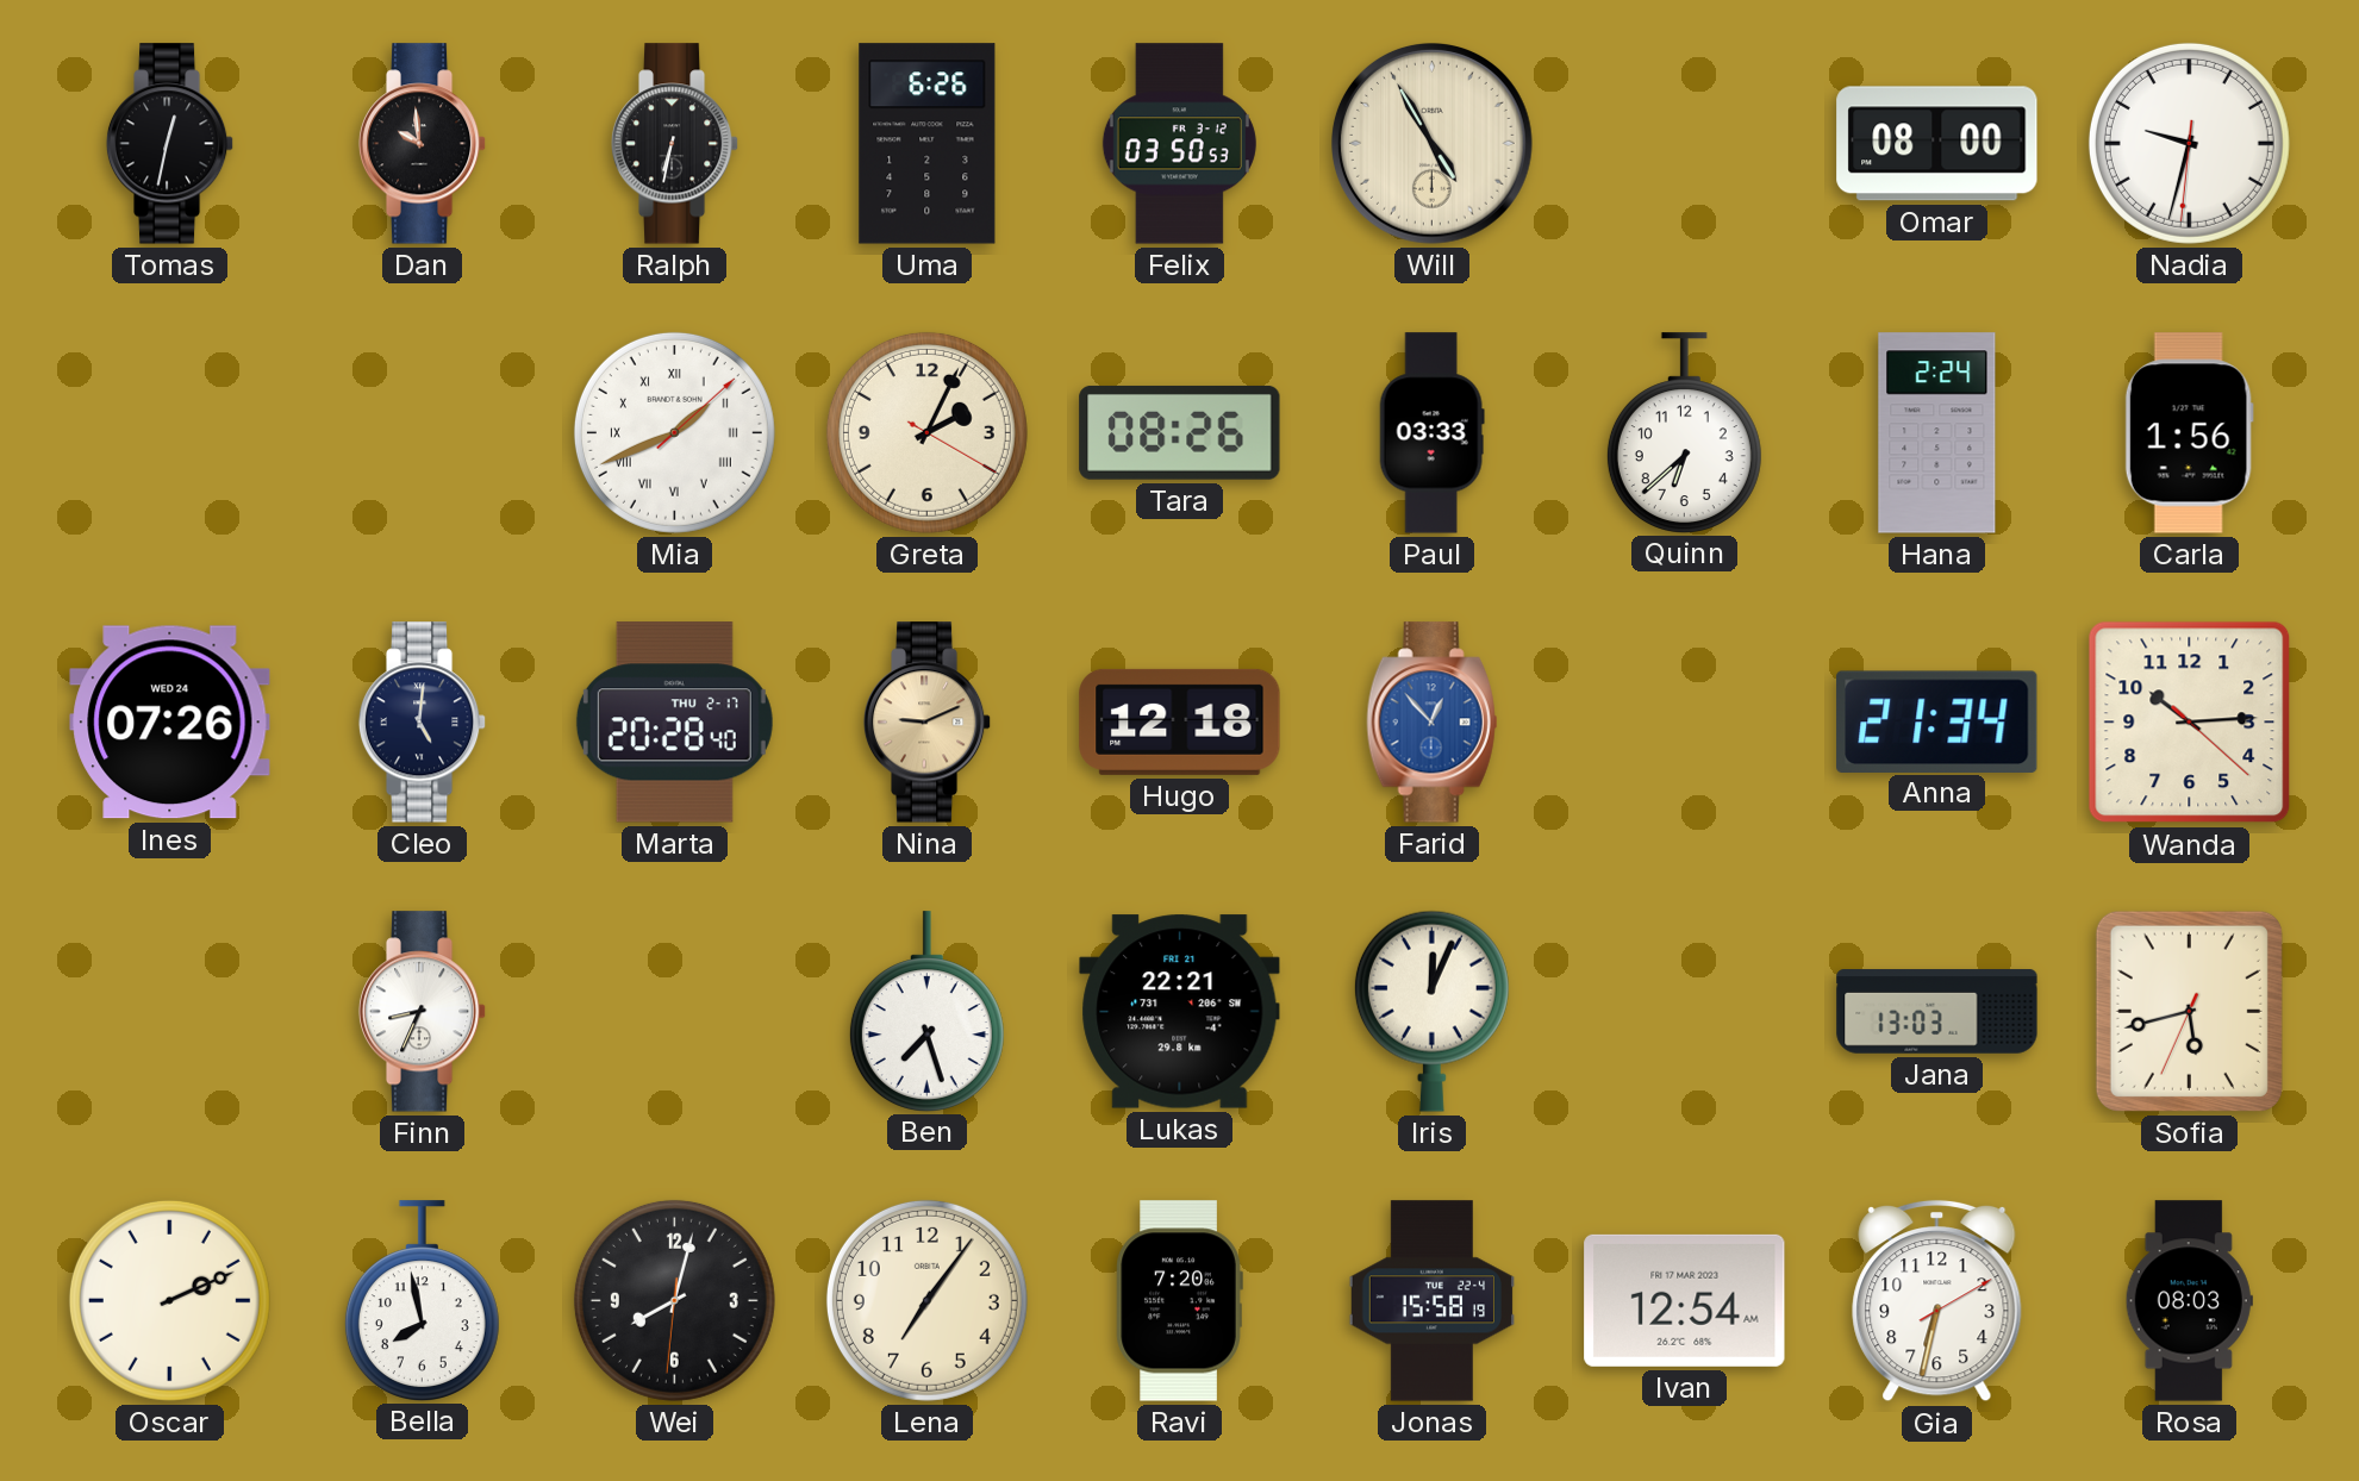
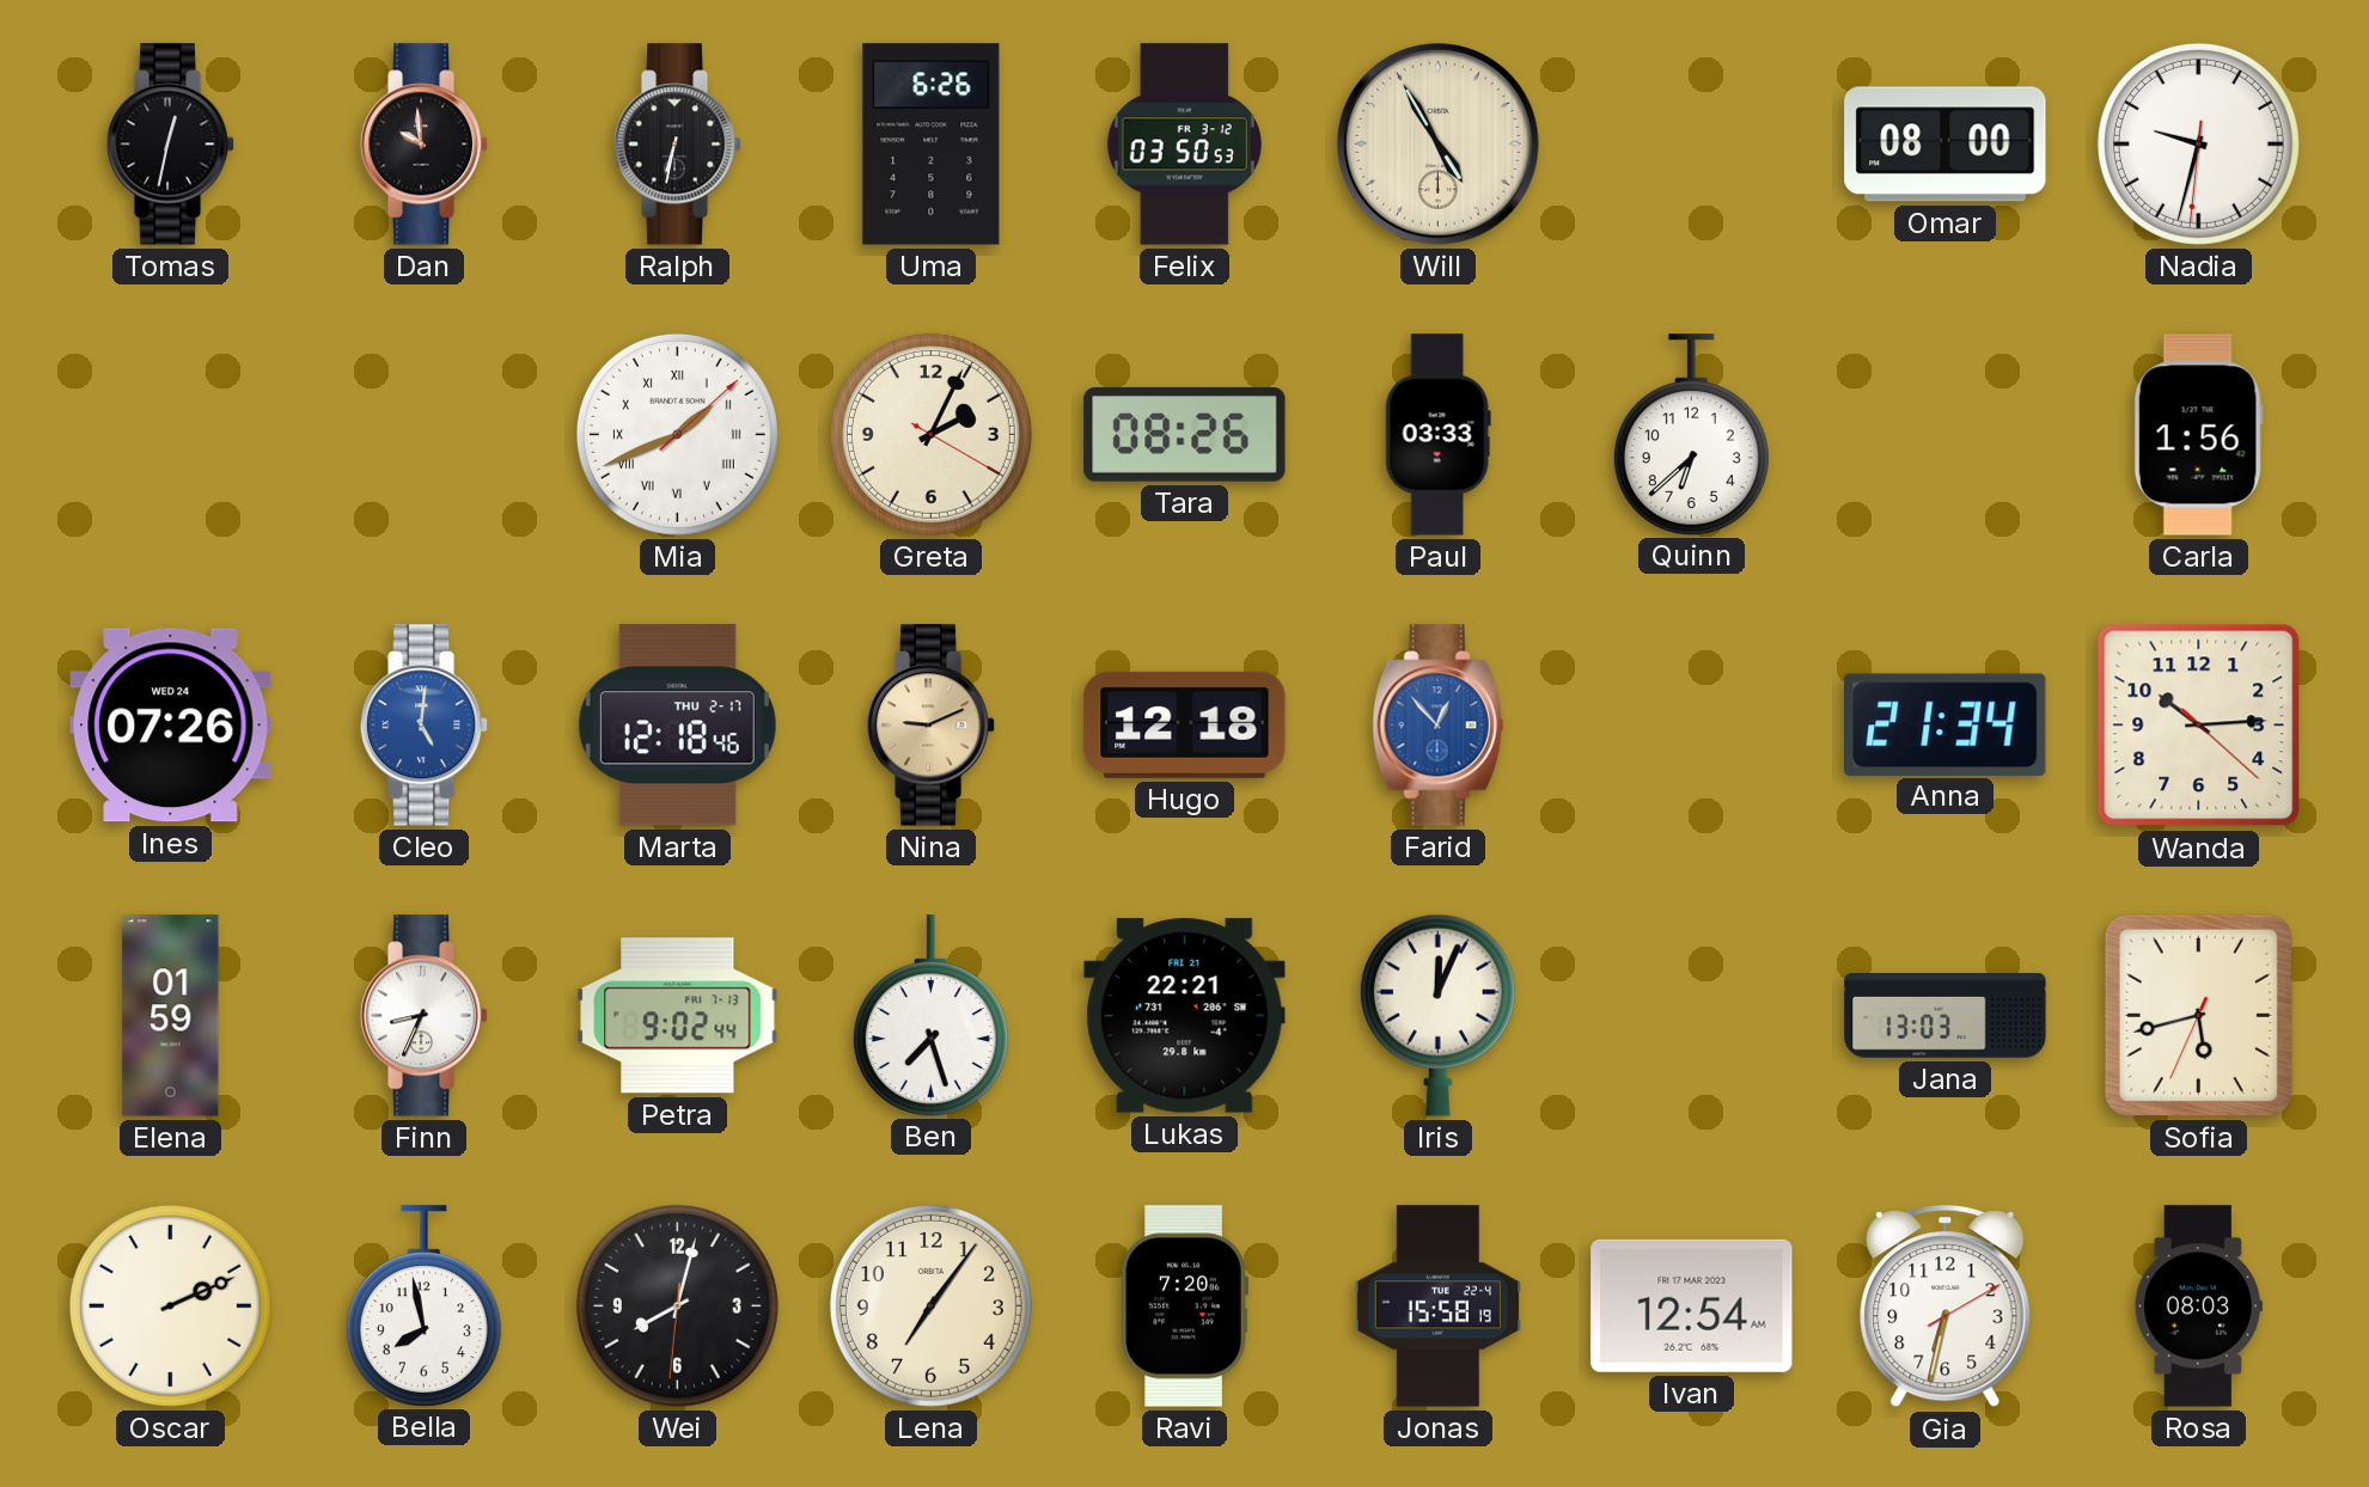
Hana: 2:24 -> none (1937, 433)
Cleo dial: navy -> blue (425, 726)
Marta: 20:28 -> 12:18 (677, 726)
Elena: none -> 01:59 (171, 1016)
Petra: none -> 9:02 (678, 1016)
